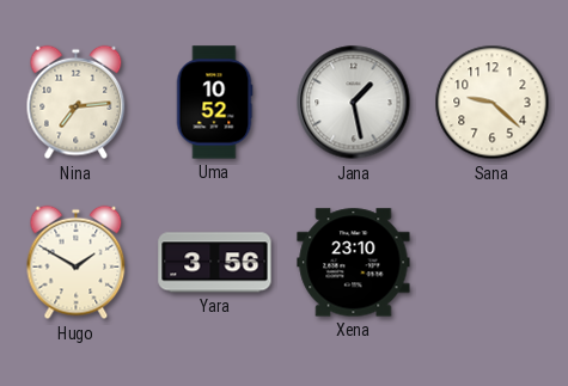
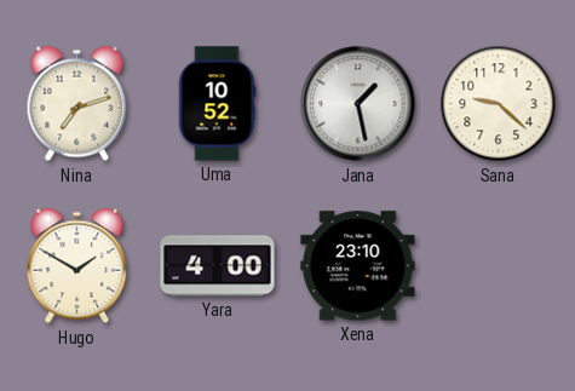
Nina: 7:14 -> 7:12 (77, 104)
Yara: 3:56 -> 4:00 (218, 266)
